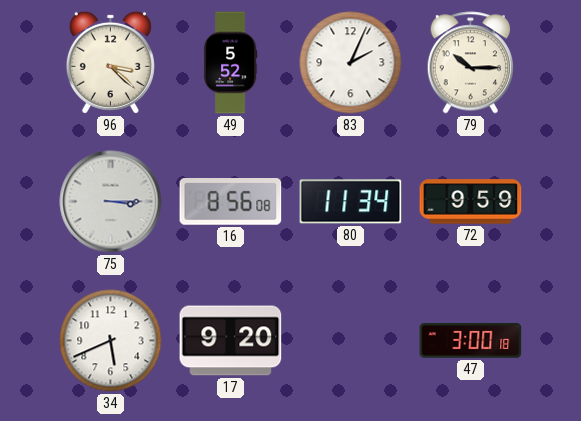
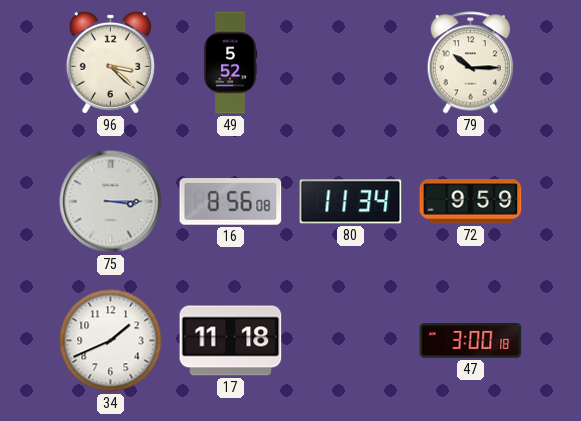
83: 2:04 -> none (351, 63)
34: 5:41 -> 1:41 (111, 341)
17: 9:20 -> 11:18 (231, 341)
